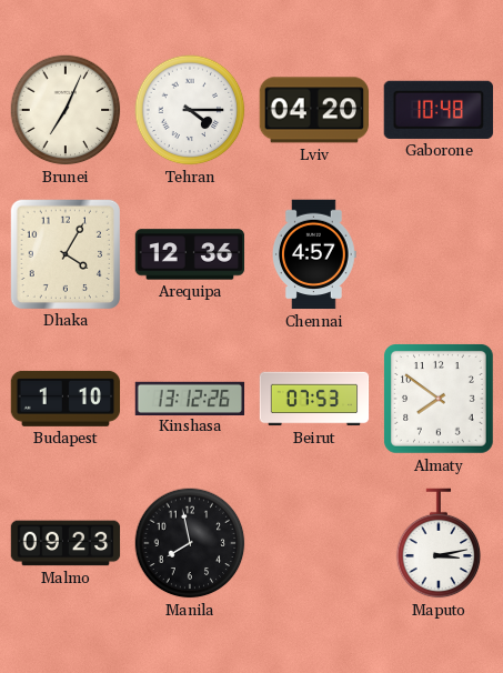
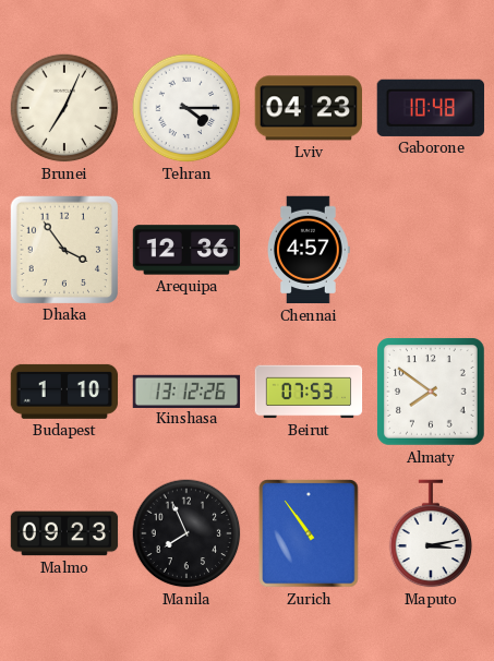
Lviv: 04:20 -> 04:23 (308, 108)
Dhaka: 4:05 -> 3:54 (63, 249)
Manila: 7:58 -> 7:56 (186, 533)
Zurich: none -> 10:54 (309, 533)
